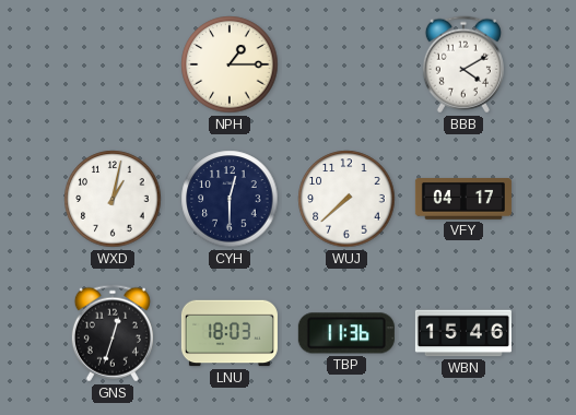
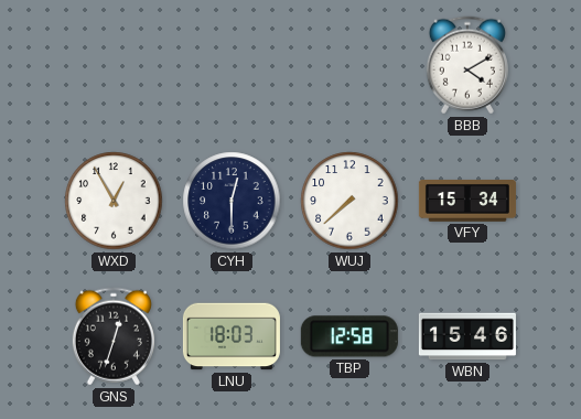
NPH: 1:15 -> none (230, 64)
WXD: 1:02 -> 12:55 (114, 201)
VFY: 04:17 -> 15:34 (467, 202)
TBP: 11:36 -> 12:58 (349, 336)
